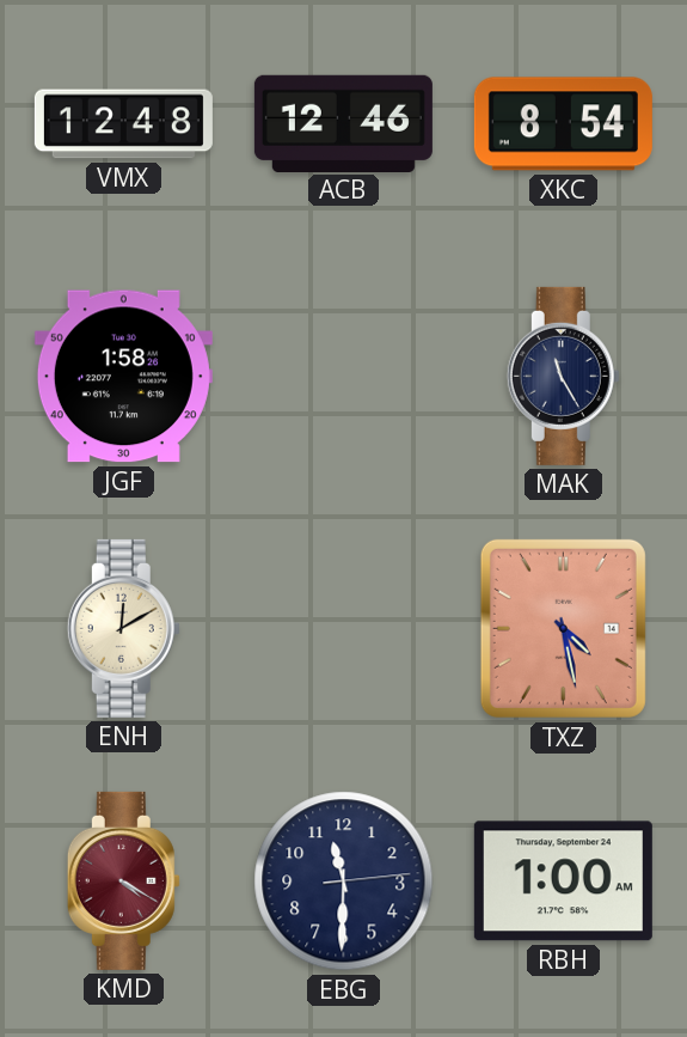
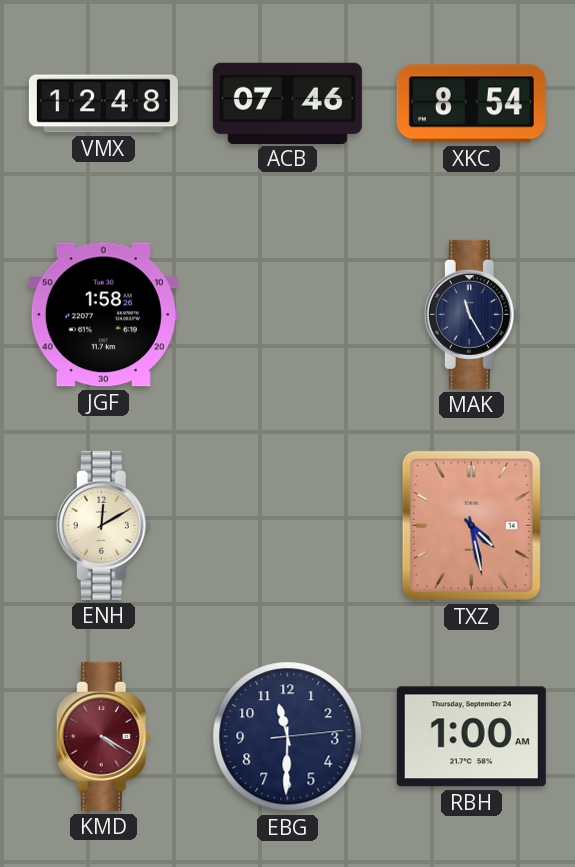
ACB: 12:46 -> 07:46 (287, 103)
